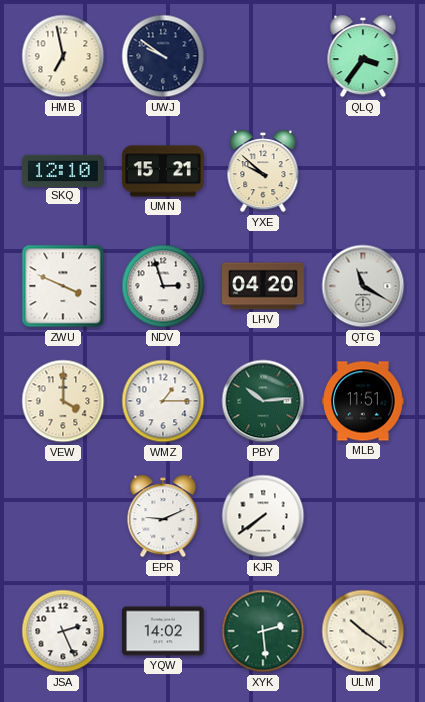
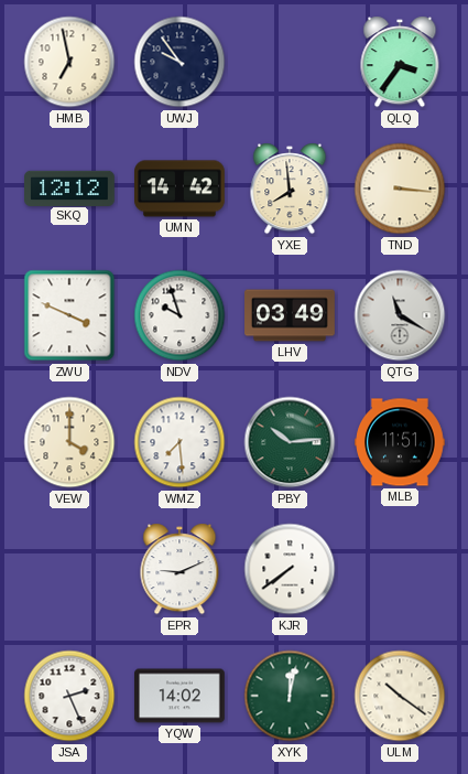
UWJ: 9:51 -> 9:54 (179, 62)
SKQ: 12:10 -> 12:12 (70, 187)
UMN: 15:21 -> 14:42 (181, 189)
YXE: 9:52 -> 7:59 (290, 189)
TND: none -> 3:16 (400, 189)
NDV: 2:57 -> 9:57 (179, 315)
LHV: 04:20 -> 03:49 (290, 315)
WMZ: 1:15 -> 7:29 (179, 442)
XYK: 2:29 -> 12:02 (290, 696)
